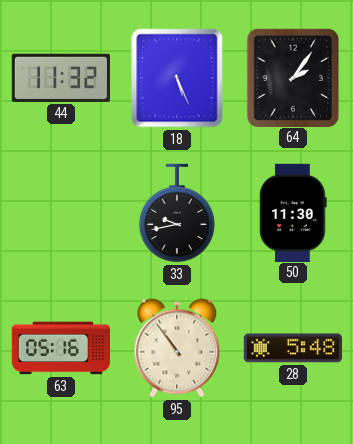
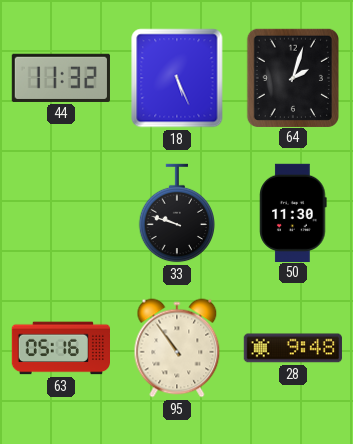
64: 2:06 -> 2:03 (292, 77)
33: 9:43 -> 9:48 (176, 213)
28: 5:48 -> 9:48 (293, 348)
